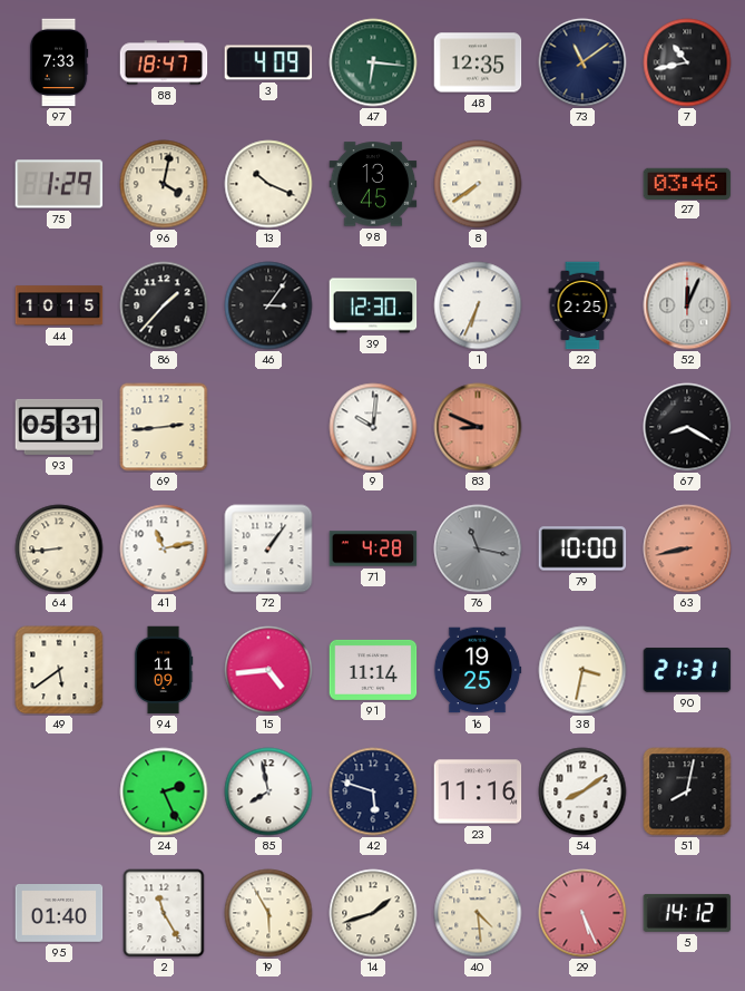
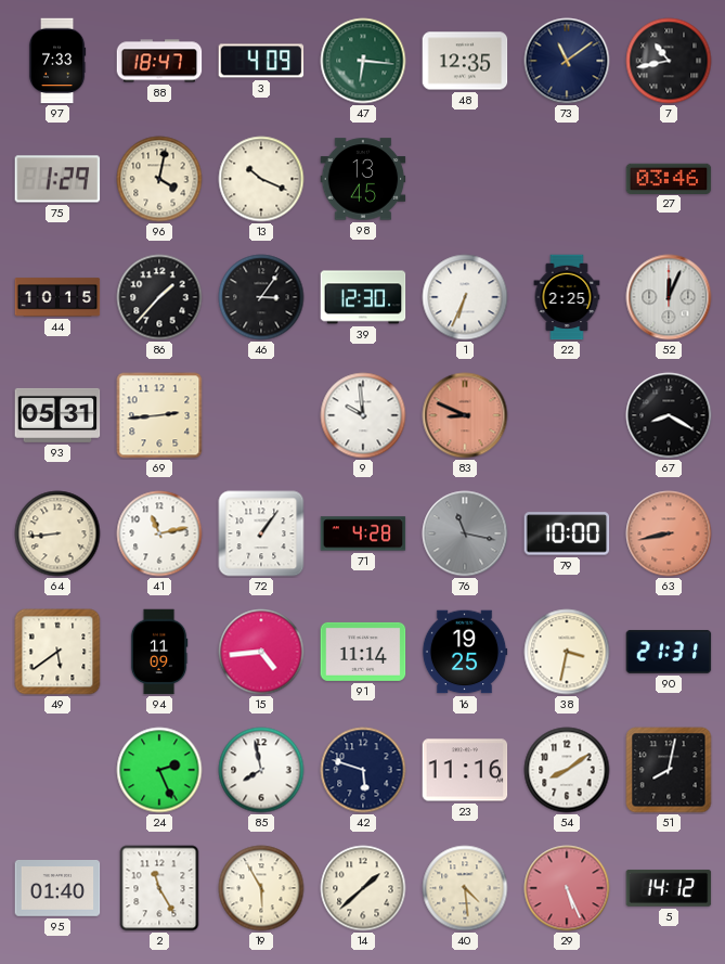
8: 7:39 -> none (478, 184)
9: 10:01 -> 9:59 (363, 415)
14: 1:42 -> 1:38 (363, 888)
